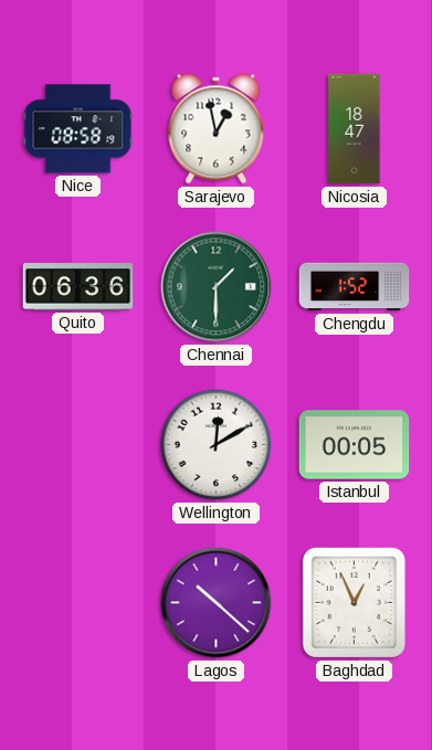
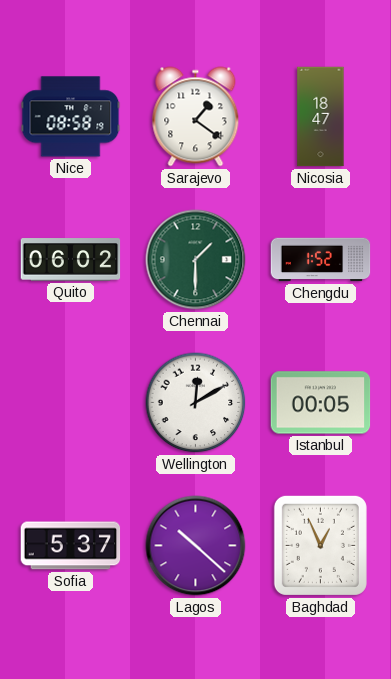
Sarajevo: 12:58 -> 1:21 (196, 117)
Quito: 06:36 -> 06:02 (71, 260)
Sofia: none -> 5:37 (71, 546)
